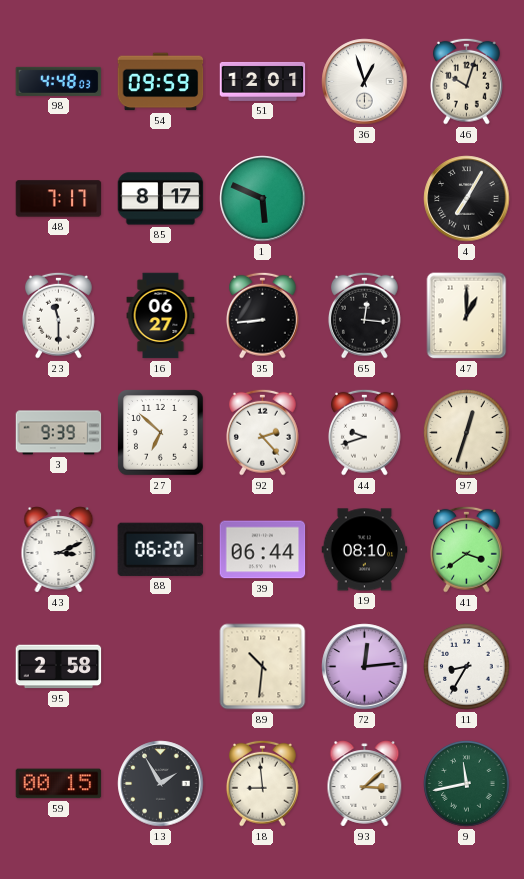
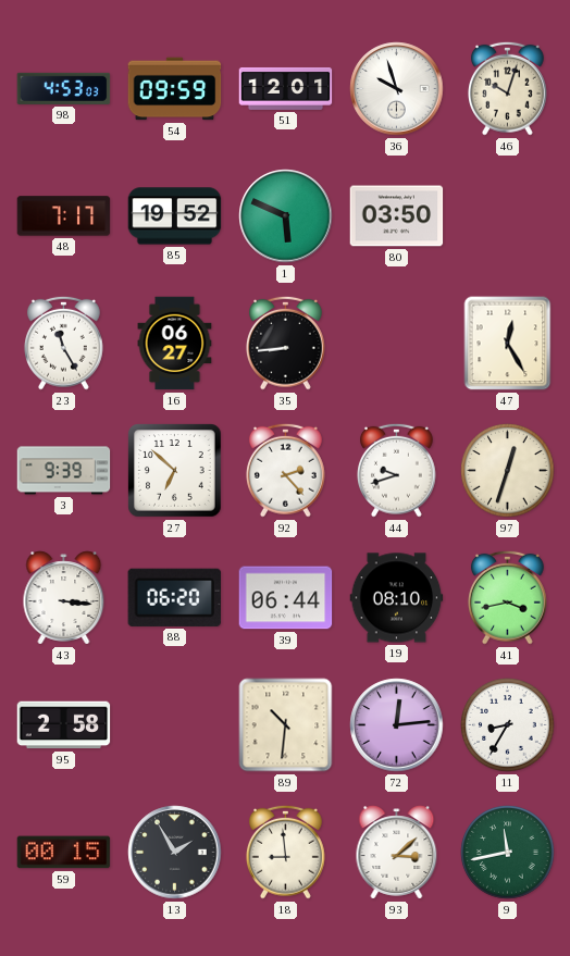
98: 4:48 -> 4:53 (64, 88)
36: 12:57 -> 9:57 (397, 89)
85: 8:17 -> 19:52 (175, 216)
80: none -> 03:50 (397, 216)
4: 7:05 -> none (467, 199)
23: 11:30 -> 11:25 (64, 343)
65: 12:16 -> none (365, 315)
47: 1:00 -> 12:25 (508, 344)
43: 3:11 -> 3:16 (64, 598)
41: 3:39 -> 3:43 (508, 597)
